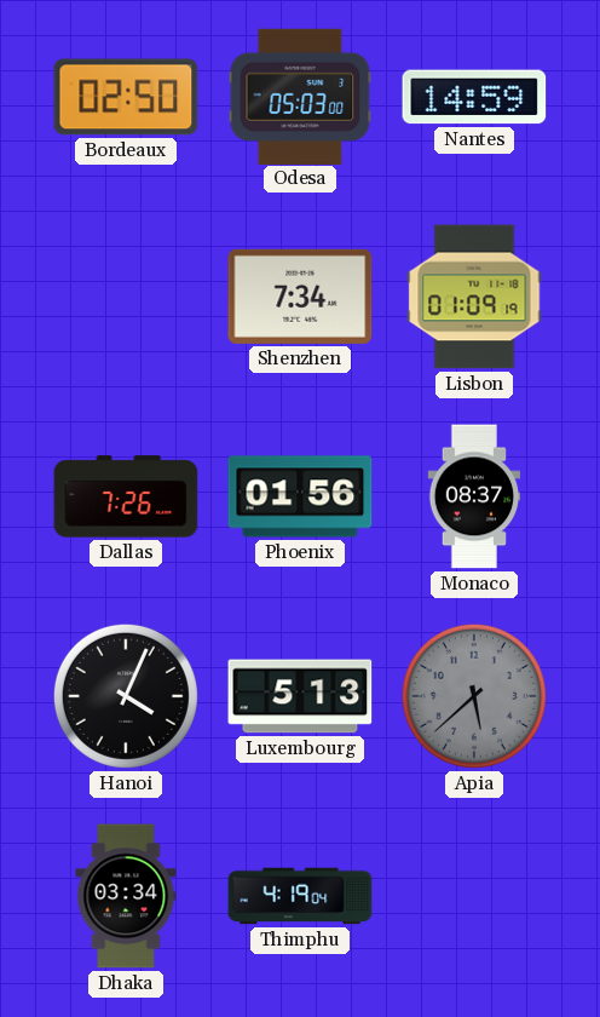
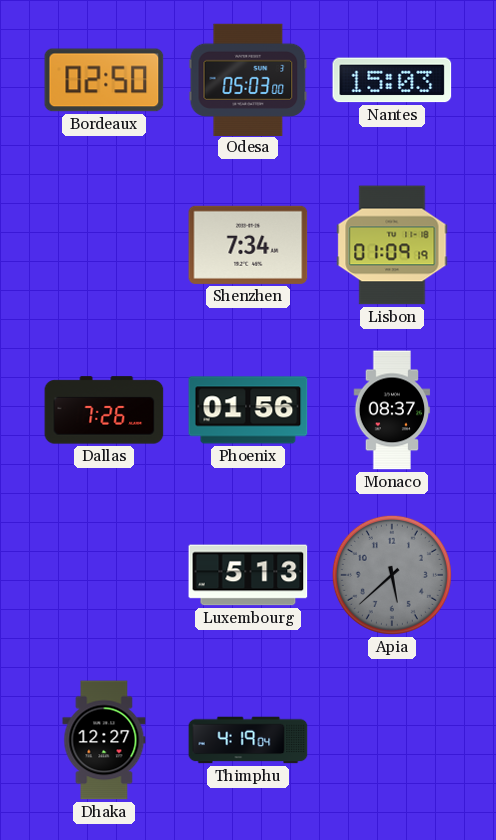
Nantes: 14:59 -> 15:03 (392, 80)
Hanoi: 4:04 -> none (126, 696)
Dhaka: 03:34 -> 12:27 (104, 740)
